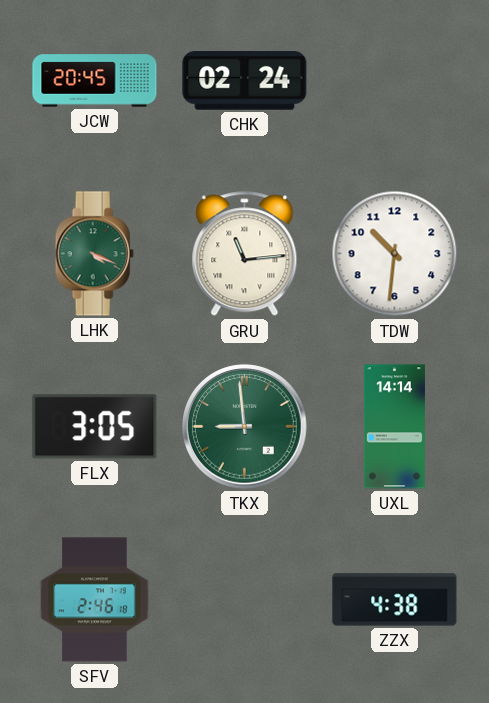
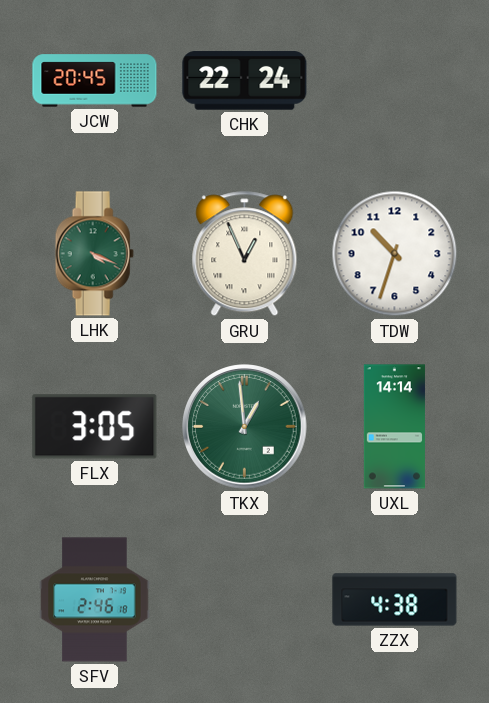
CHK: 02:24 -> 22:24 (245, 81)
GRU: 11:14 -> 12:56 (245, 254)
TDW: 10:31 -> 10:33 (395, 254)
TKX: 8:59 -> 12:59 (245, 427)
